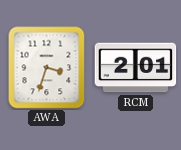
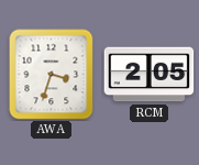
RCM: 2:01 -> 2:05 (150, 75)
